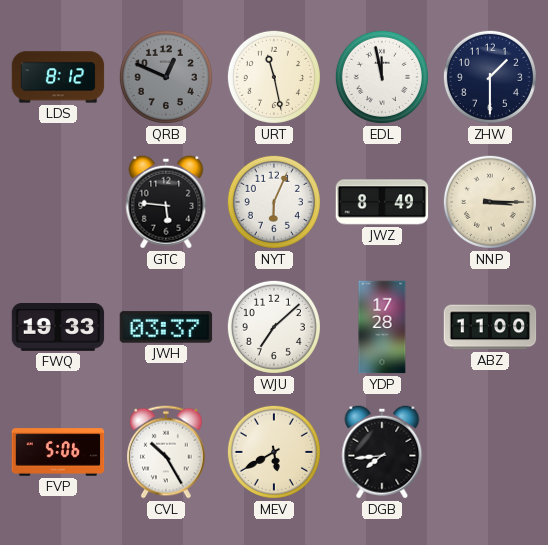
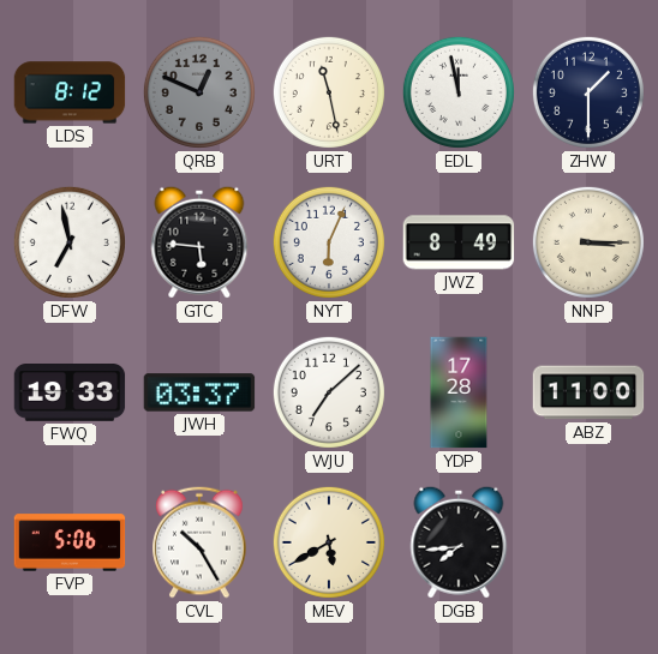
DFW: none -> 6:58 (70, 242)
